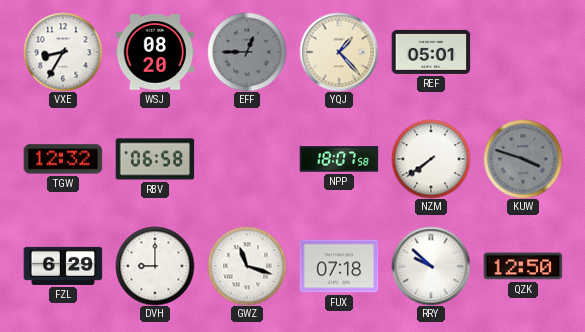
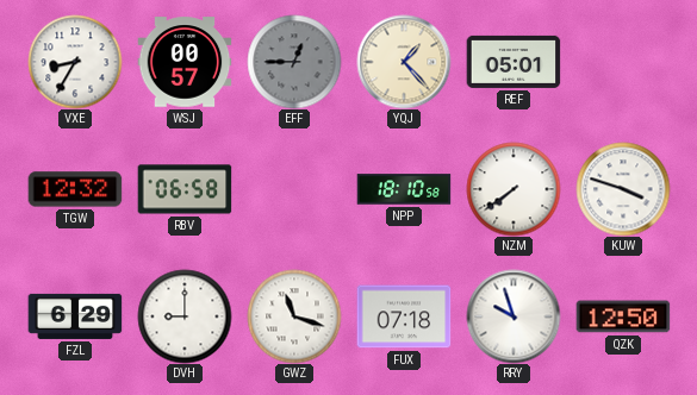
WSJ: 08:20 -> 00:57 (185, 62)
NPP: 18:07 -> 18:10 (404, 189)
KUW dial: grey -> white (623, 189)
RRY: 9:52 -> 9:57 (514, 316)
